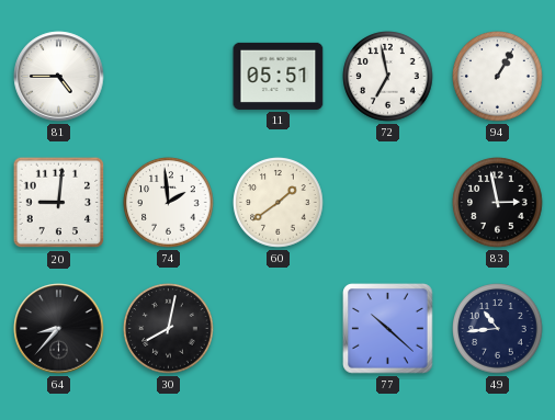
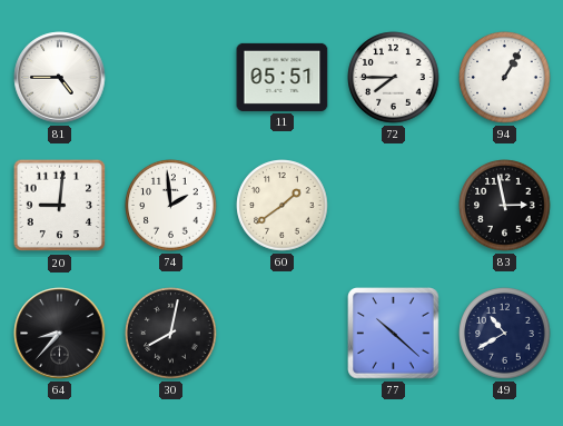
72: 6:58 -> 7:45 (394, 78)
49: 10:44 -> 10:40 (505, 334)
